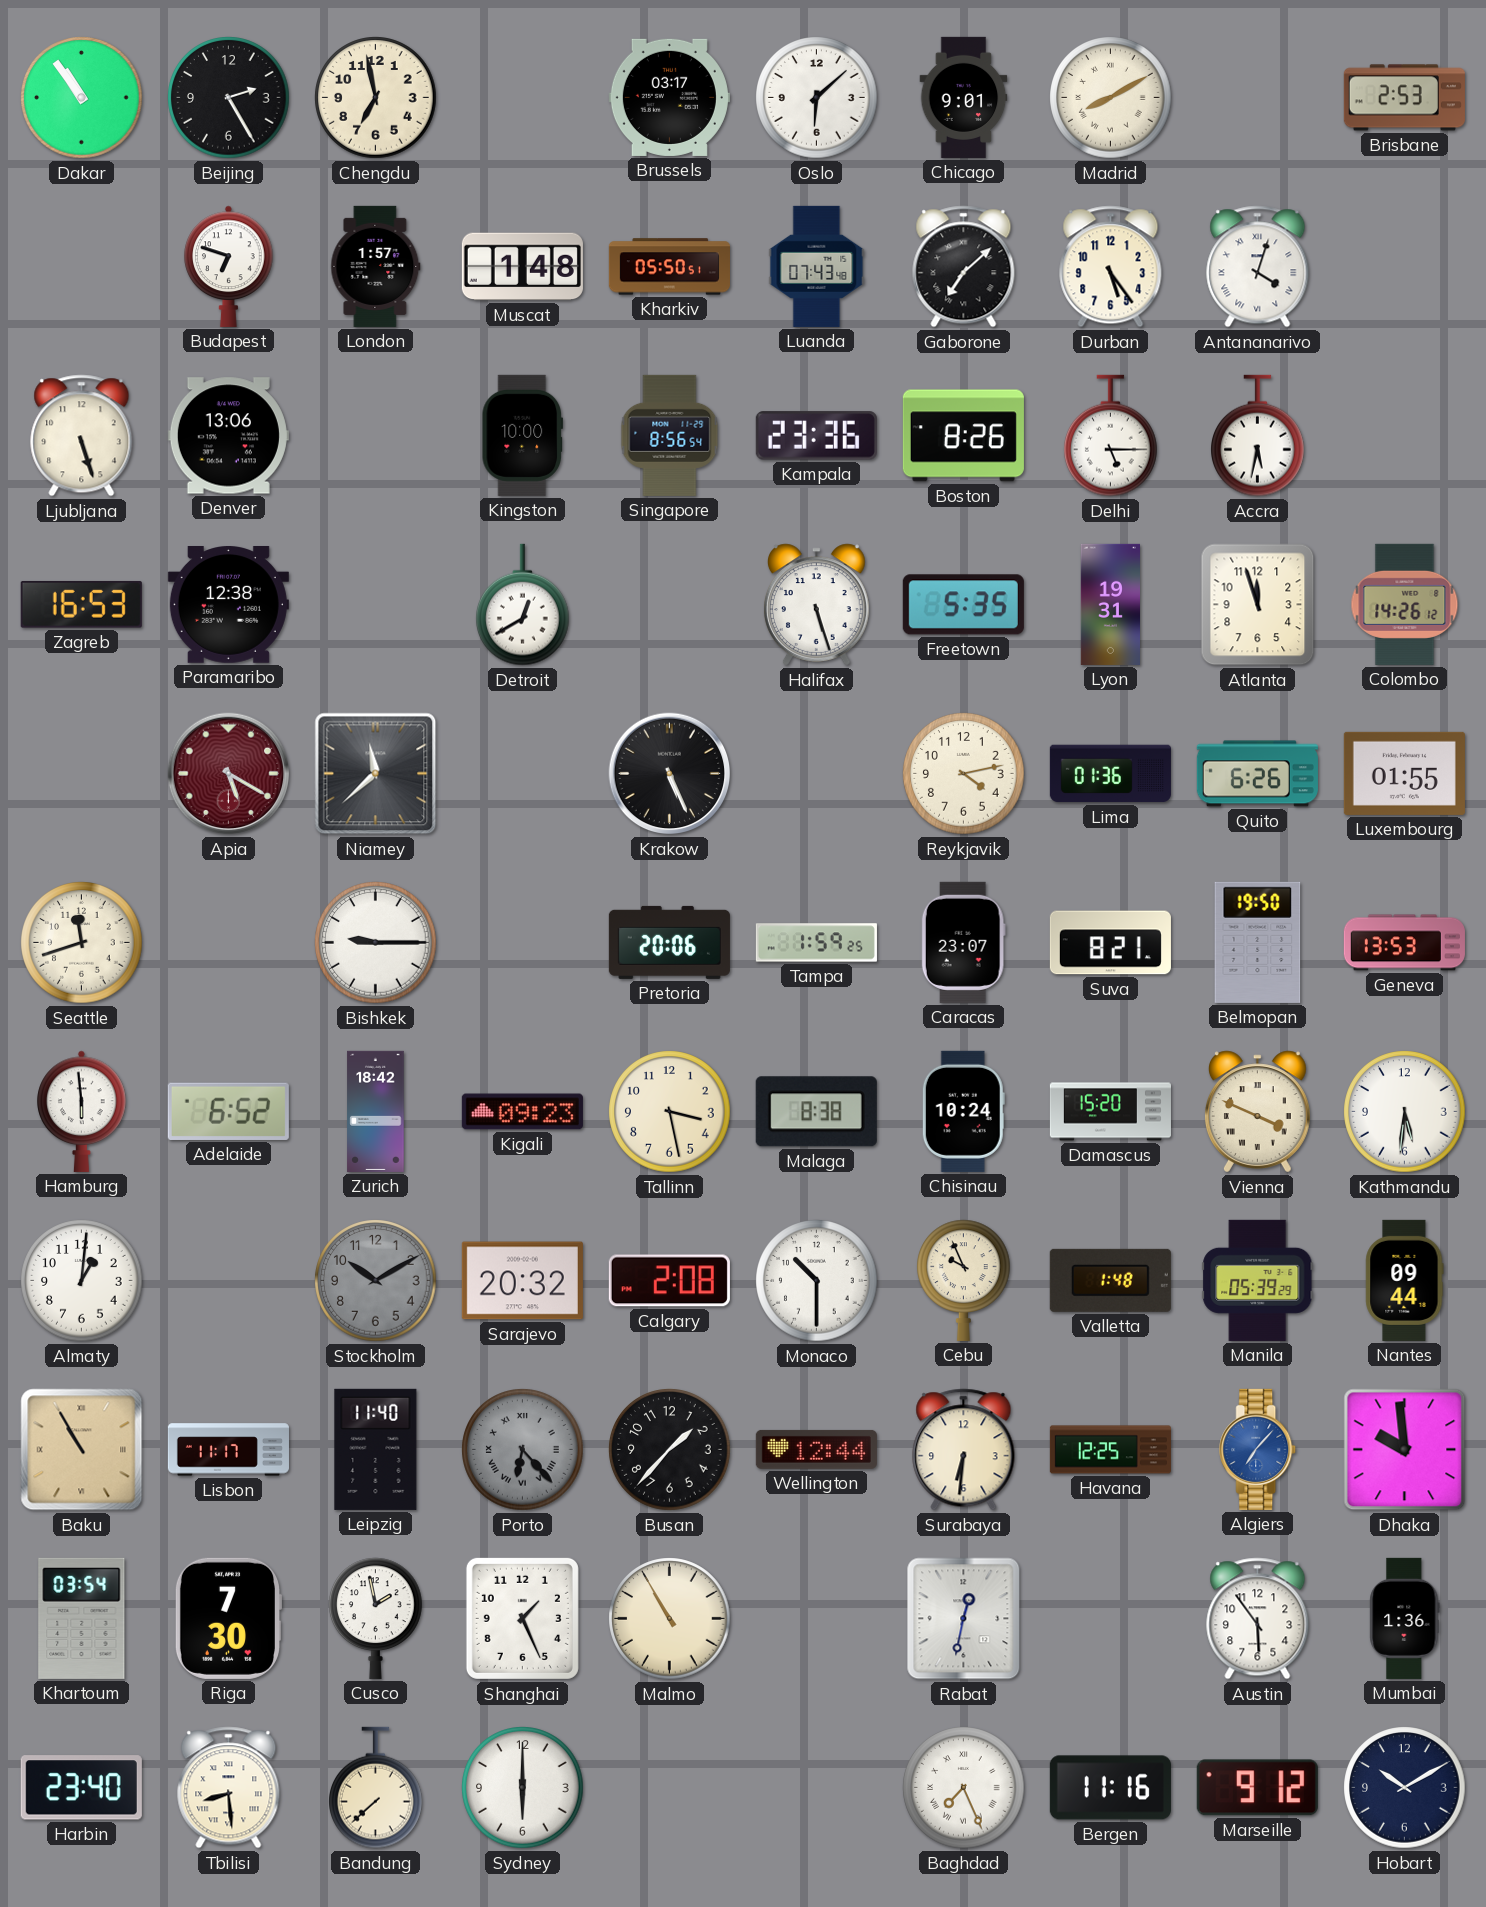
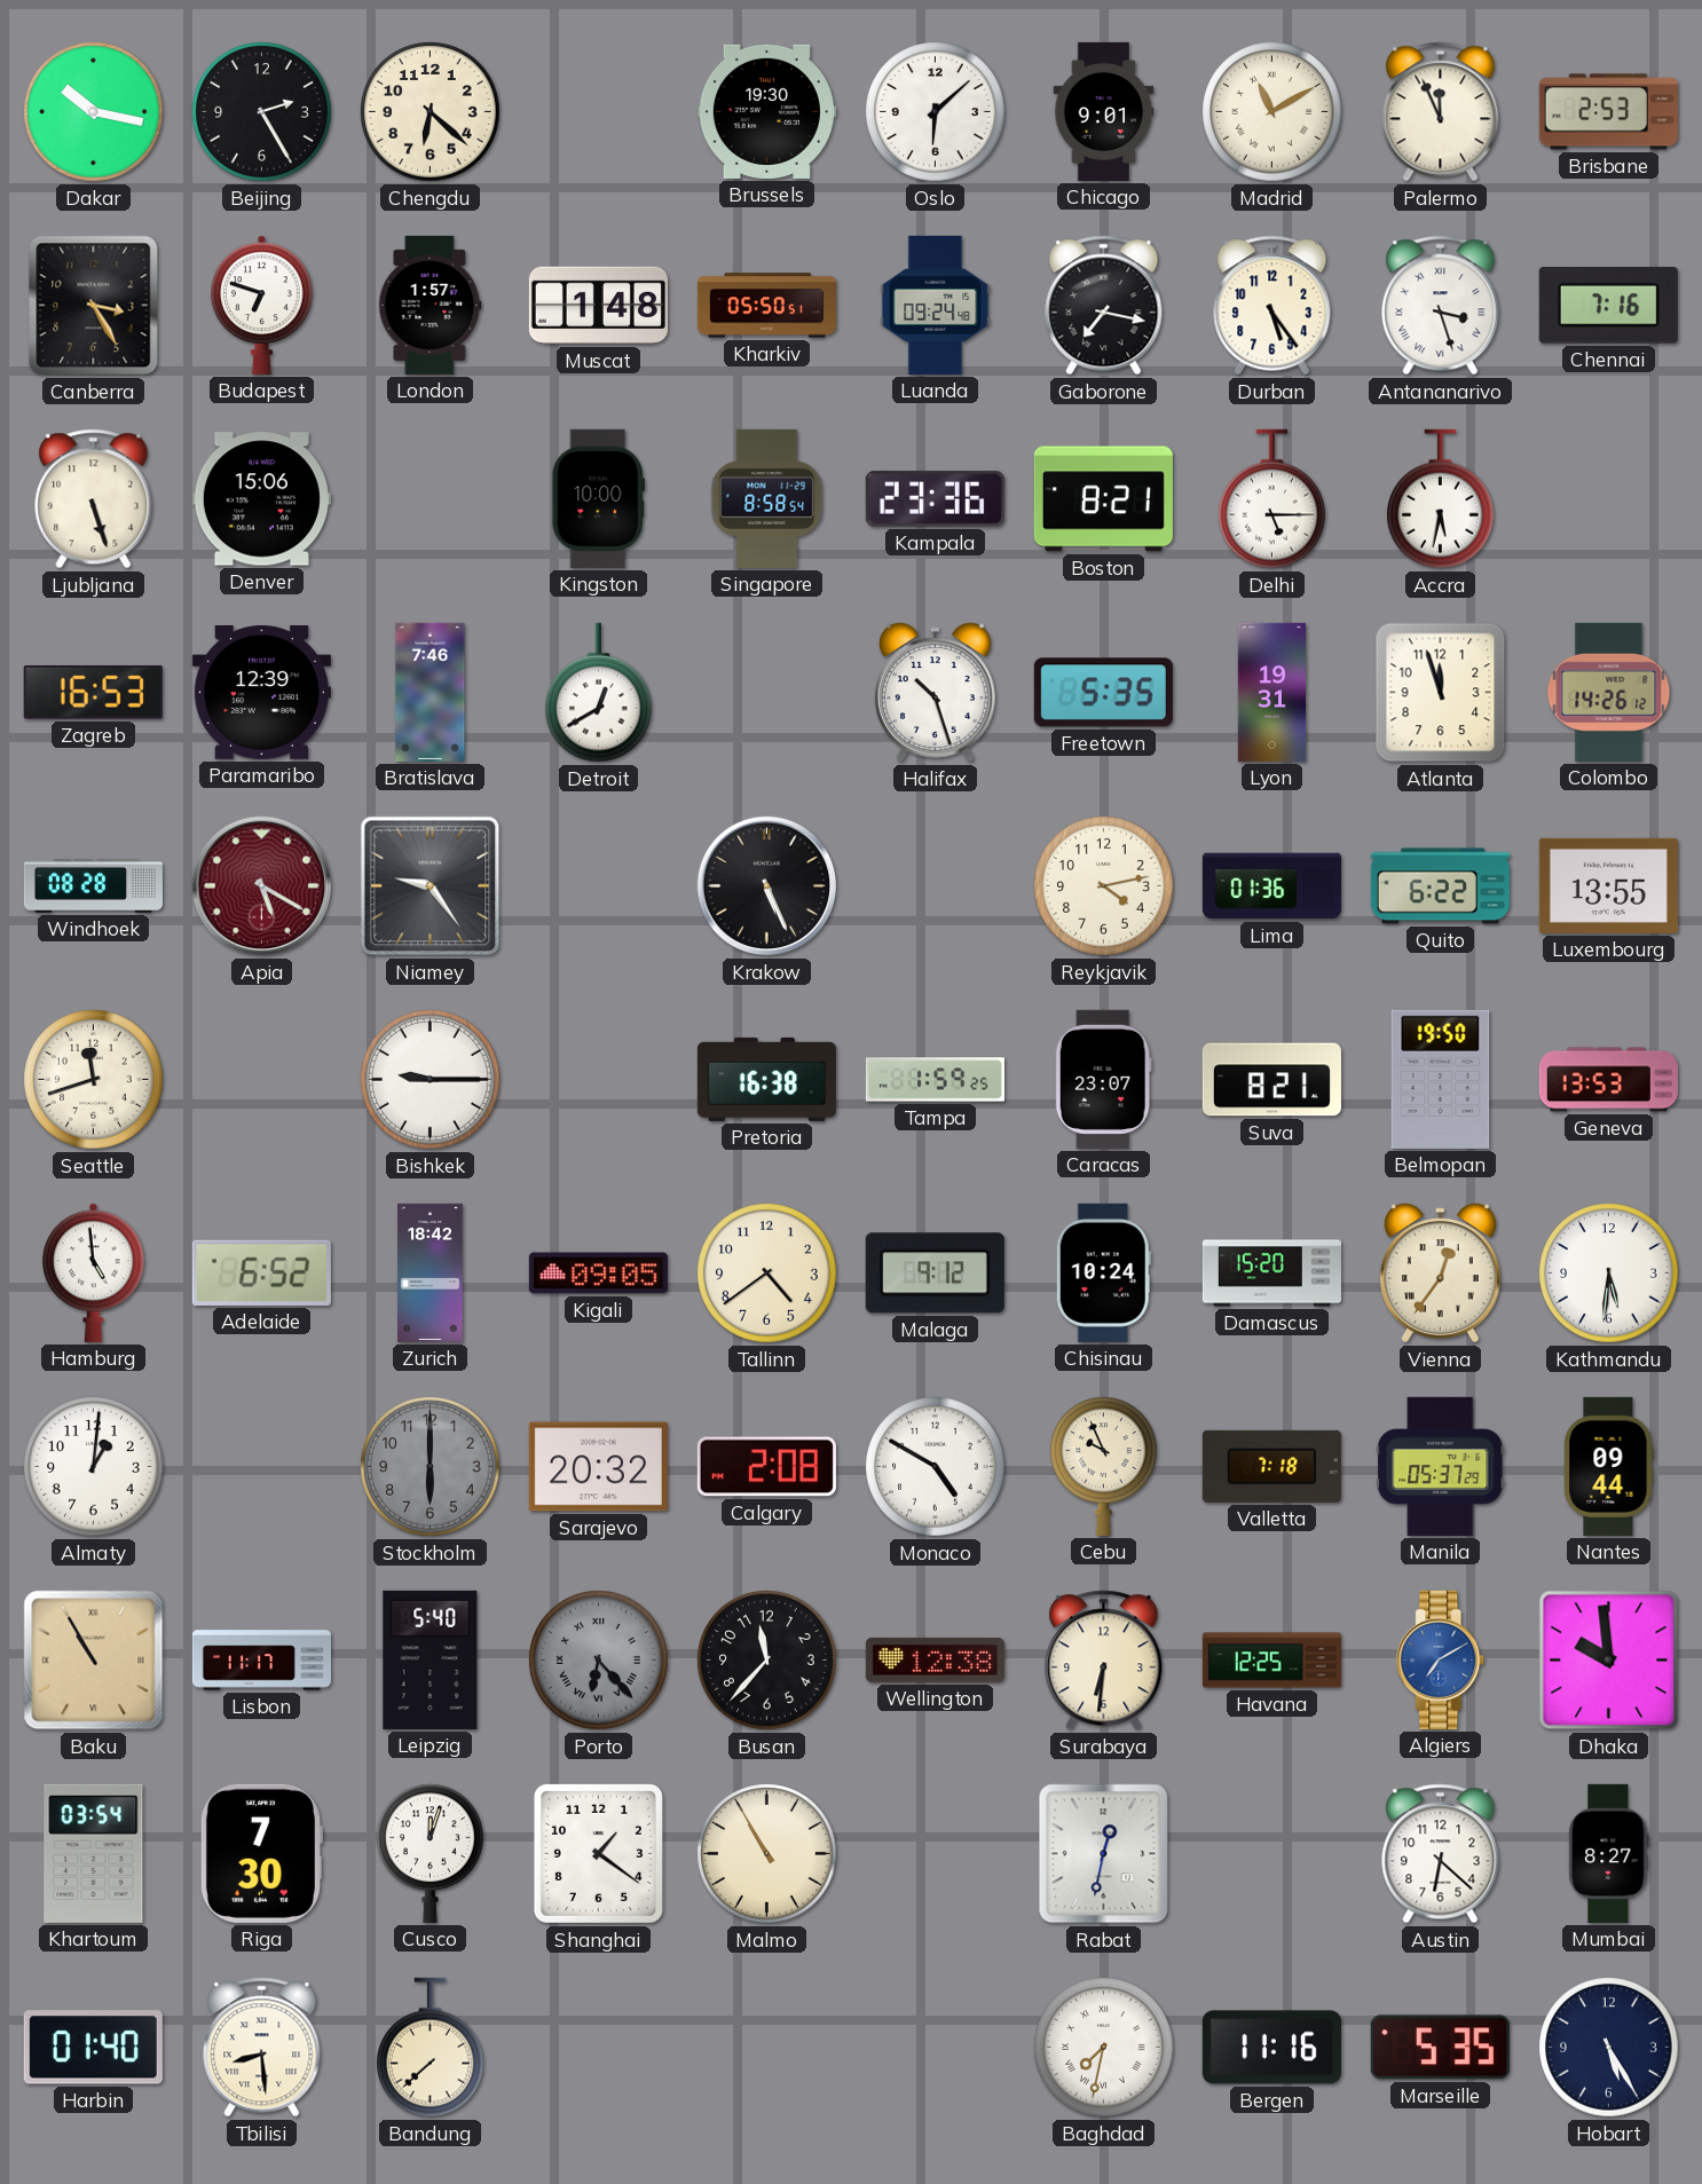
Dakar: 10:54 -> 10:17 (94, 112)
Chengdu: 6:58 -> 6:22 (431, 112)
Brussels: 03:17 -> 19:30 (766, 111)
Madrid: 8:10 -> 11:10 (1272, 112)
Palermo: none -> 11:56 (1441, 112)
Canberra: none -> 3:25 (94, 306)
Luanda: 07:43 -> 09:24 (936, 305)
Gaborone: 7:08 -> 7:17 (1104, 306)
Antananarivo: 4:03 -> 3:27 (1441, 306)
Chennai: none -> 7:16 (1608, 306)
Denver: 13:06 -> 15:06 (261, 499)
Singapore: 8:56 -> 8:58 (767, 498)
Boston: 8:26 -> 8:21 (1103, 499)
Paramaribo: 12:38 -> 12:39 (261, 693)
Bratislava: none -> 7:46 (431, 692)
Halifax: 5:27 -> 10:27 (936, 693)
Windhoek: none -> 08:28 (93, 885)
Niamey: 11:38 -> 9:24 (431, 886)
Quito: 6:26 -> 6:22 (1440, 886)
Luxembourg: 01:55 -> 13:55 (1608, 885)
Pretoria: 20:06 -> 16:38 (766, 1079)
Hamburg: 5:59 -> 4:59 (94, 1272)
Kigali: 09:23 -> 09:05 (598, 1274)
Tallinn: 3:28 -> 4:39 (767, 1274)
Malaga: 8:38 -> 9:12 (935, 1274)
Vienna: 3:49 -> 12:36 (1441, 1274)
Stockholm: 10:10 -> 6:00 (431, 1467)
Monaco: 10:30 -> 4:50 (936, 1467)
Valletta: 1:48 -> 7:18 (1271, 1466)
Manila: 05:39 -> 05:37 (1441, 1466)
Leipzig: 11:40 -> 5:40 (431, 1659)
Busan: 1:37 -> 11:37 (767, 1661)
Wellington: 12:44 -> 12:38 (935, 1659)
Algiers: 7:07 -> 7:10 (1441, 1659)
Cusco: 1:58 -> 12:03 (431, 1853)
Shanghai: 1:26 -> 1:21 (598, 1853)
Austin: 5:54 -> 6:22 (1441, 1854)
Mumbai: 1:36 -> 8:27 (1609, 1853)
Harbin: 23:40 -> 01:40 (93, 2048)
Sydney: 6:00 -> none (523, 1788)
Baghdad: 7:26 -> 7:32 (1104, 2048)
Marseille: 9:12 -> 5:35 (1440, 2048)
Hobart: 10:10 -> 5:25 (1609, 2048)
